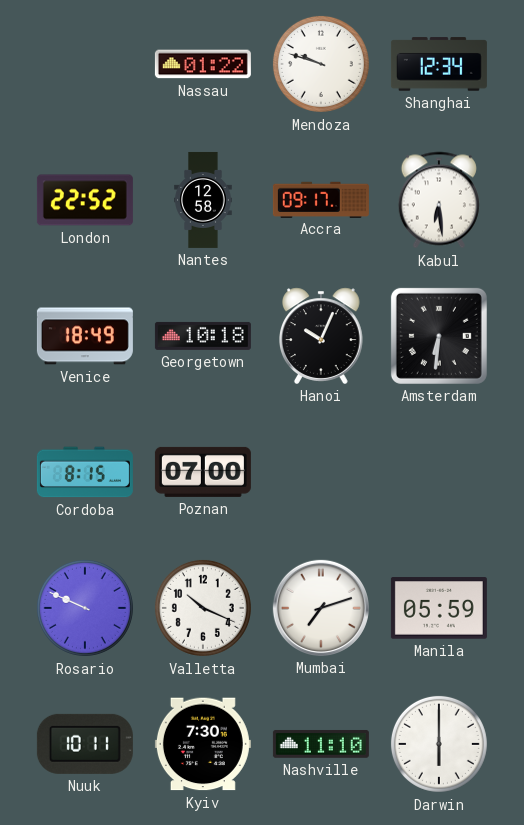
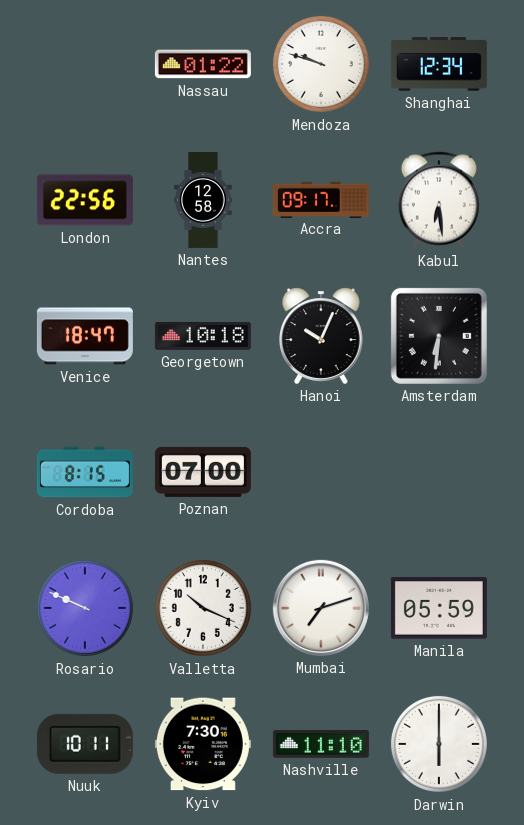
London: 22:52 -> 22:56 (85, 200)
Venice: 18:49 -> 18:47 (85, 336)
